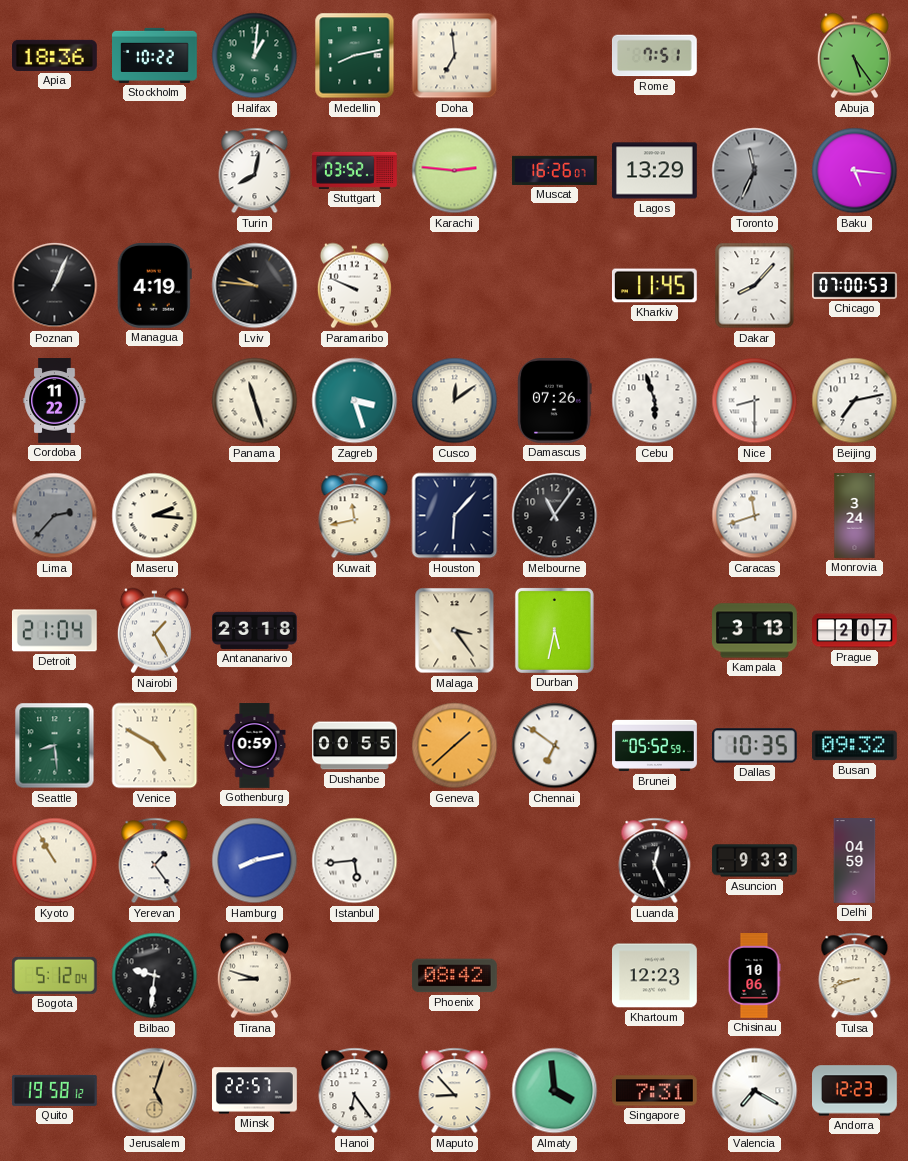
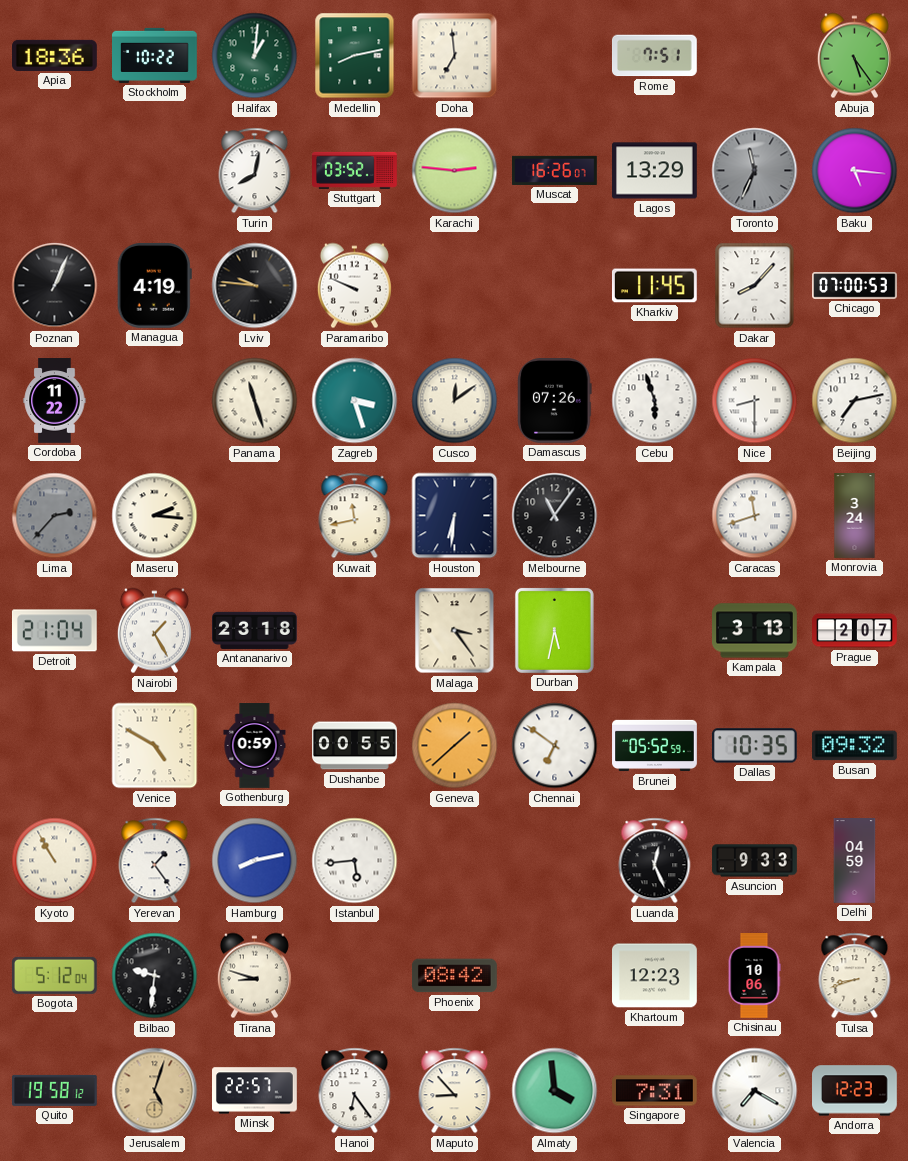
Houston: 6:07 -> 6:31 (455, 516)
Seattle: 8:29 -> none (55, 746)
